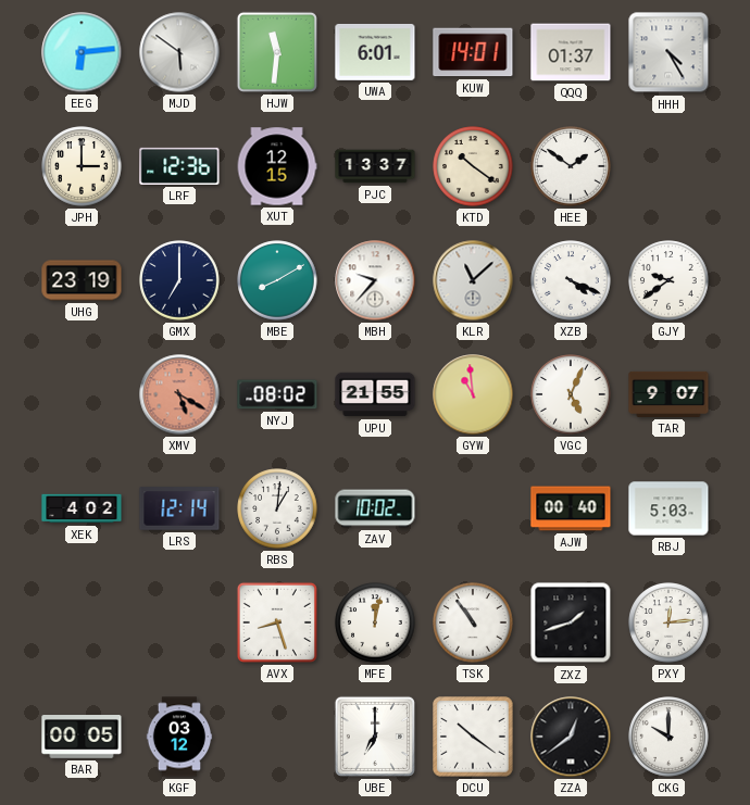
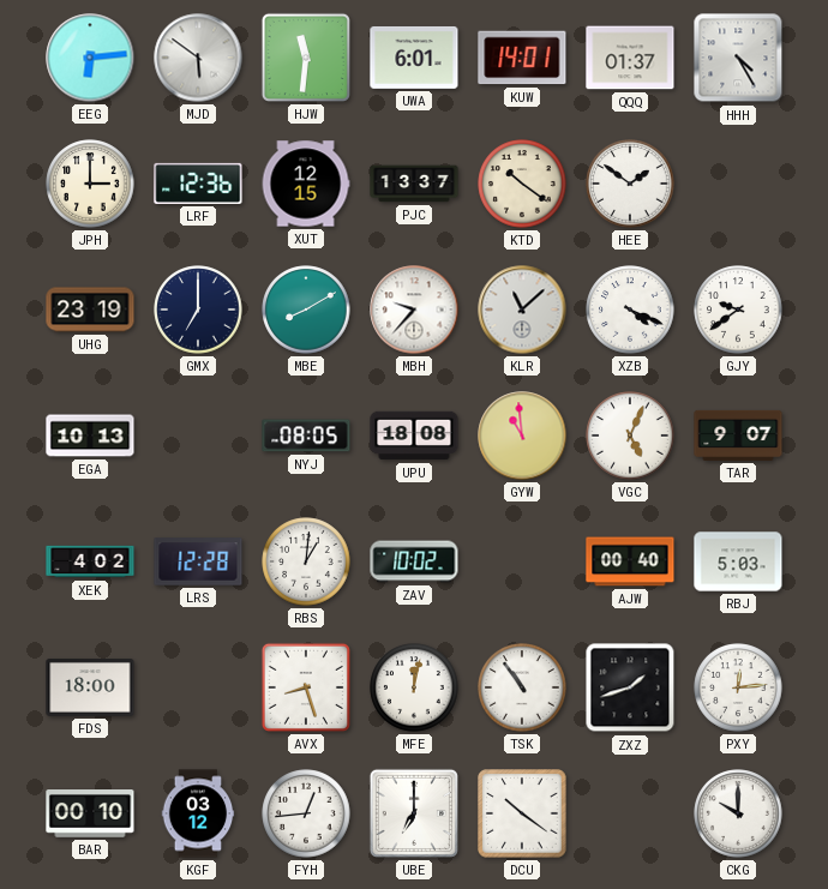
EGA: none -> 10:13 (90, 436)
XMV: 5:20 -> none (179, 394)
NYJ: 08:02 -> 08:05 (306, 436)
UPU: 21:55 -> 18:08 (414, 436)
LRS: 12:14 -> 12:28 (198, 561)
FDS: none -> 18:00 (90, 687)
BAR: 00:05 -> 00:10 (90, 815)
FYH: none -> 12:44 (306, 813)
ZZA: 12:39 -> none (571, 737)
